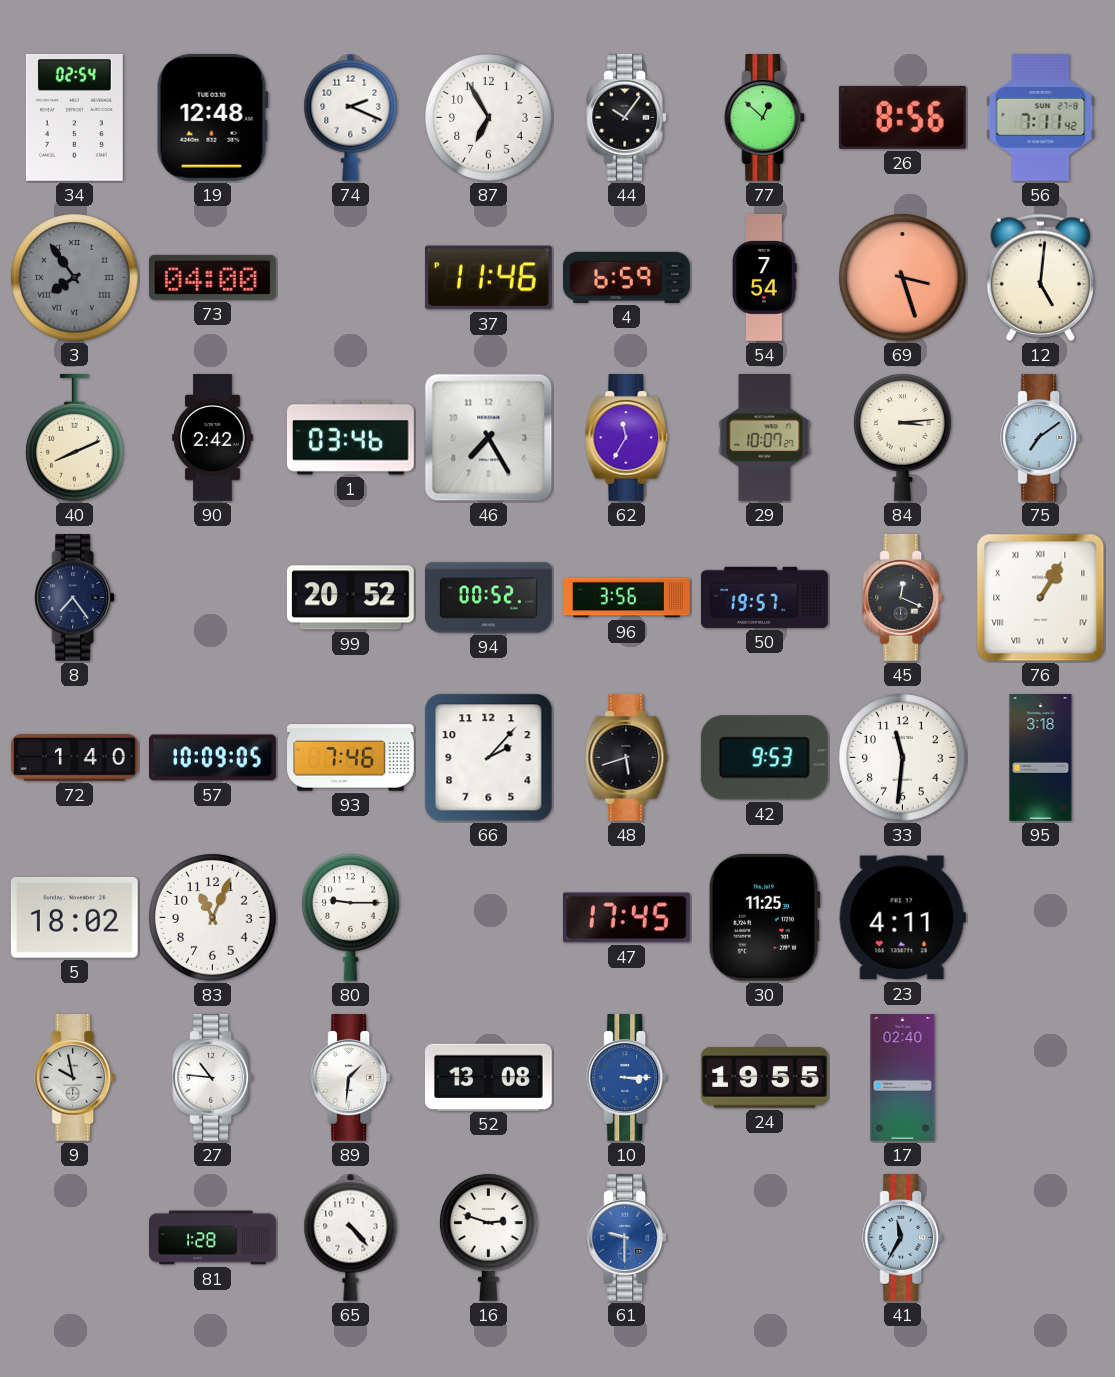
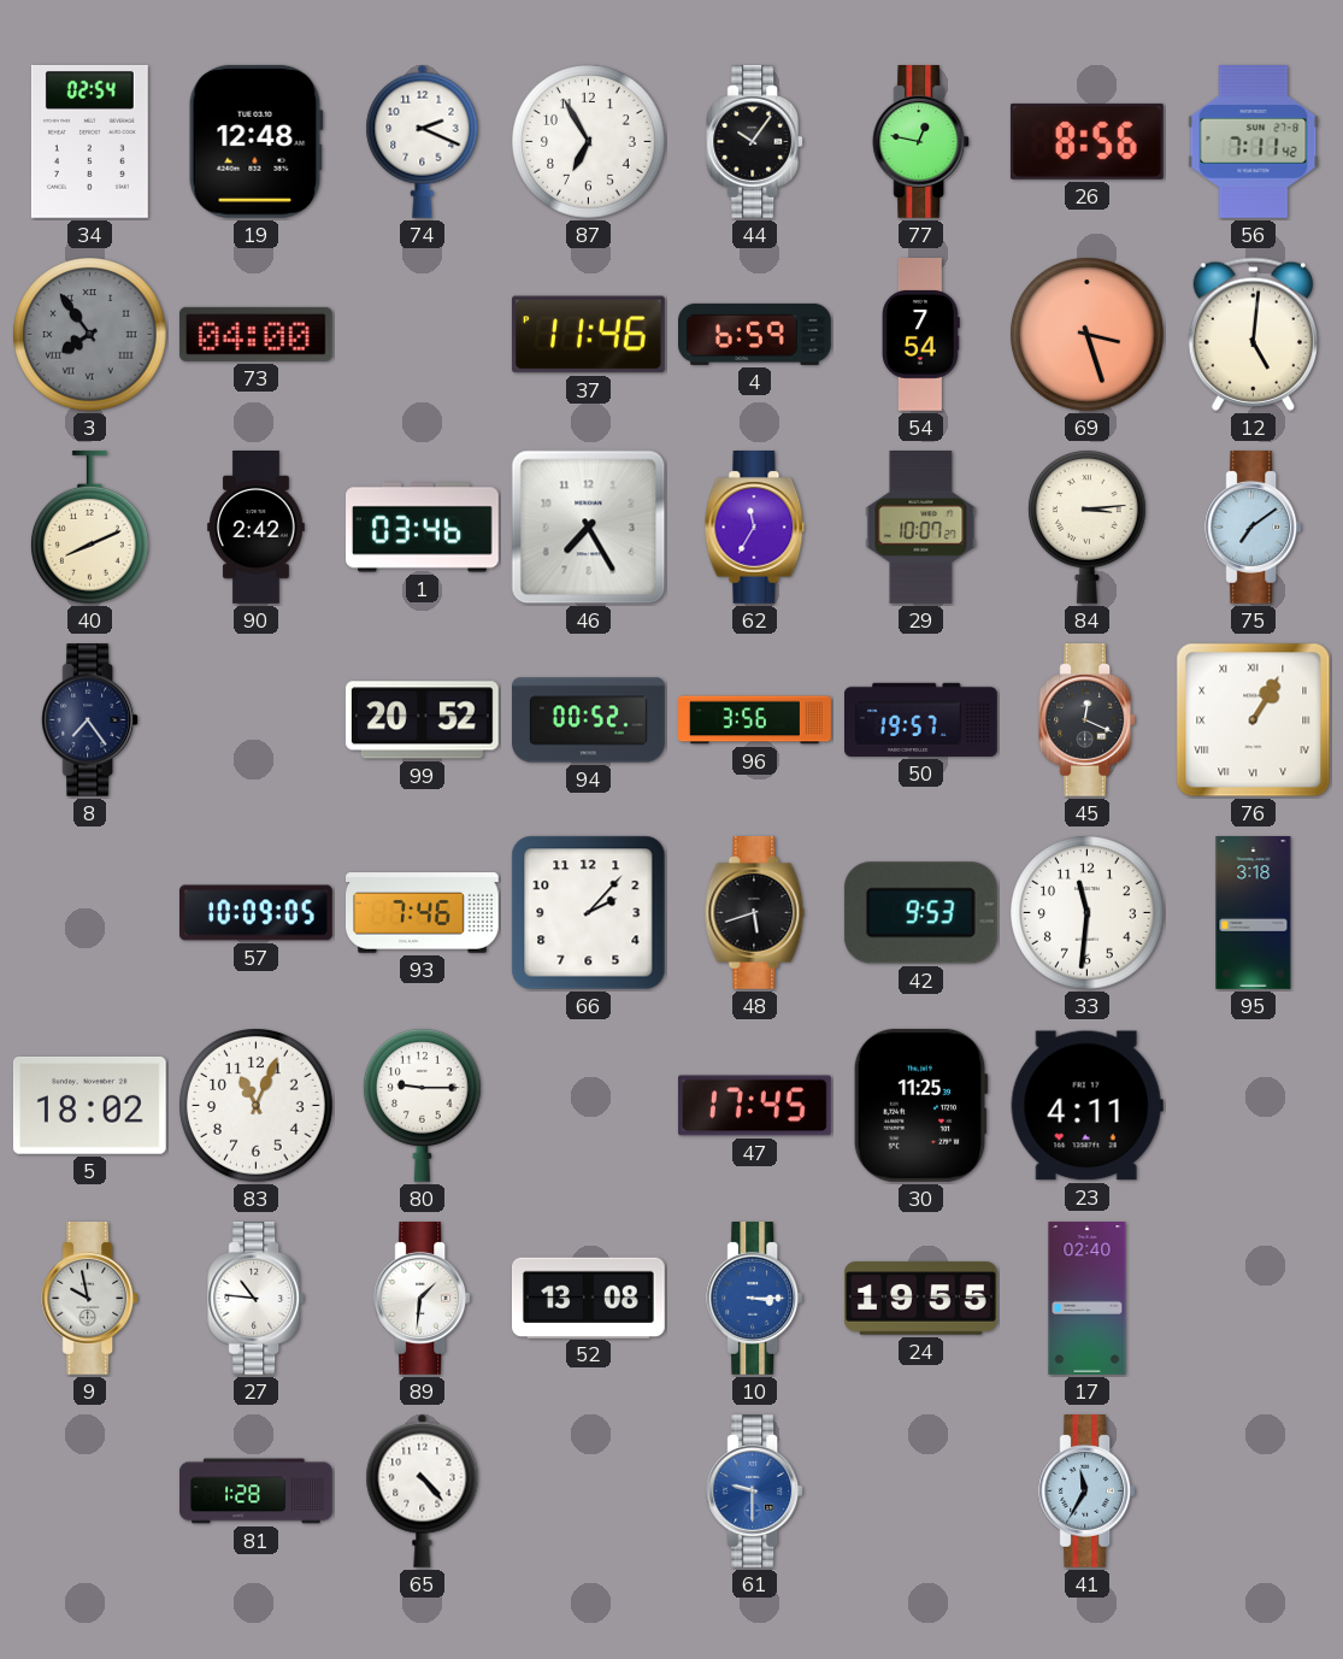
77: 12:52 -> 12:47 (921, 142)
72: 1:40 -> none (75, 758)
16: 2:48 -> none (489, 1237)
